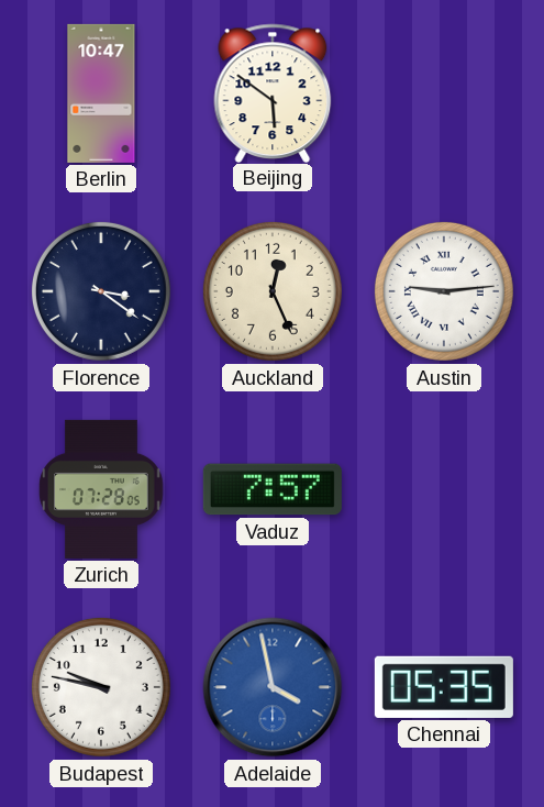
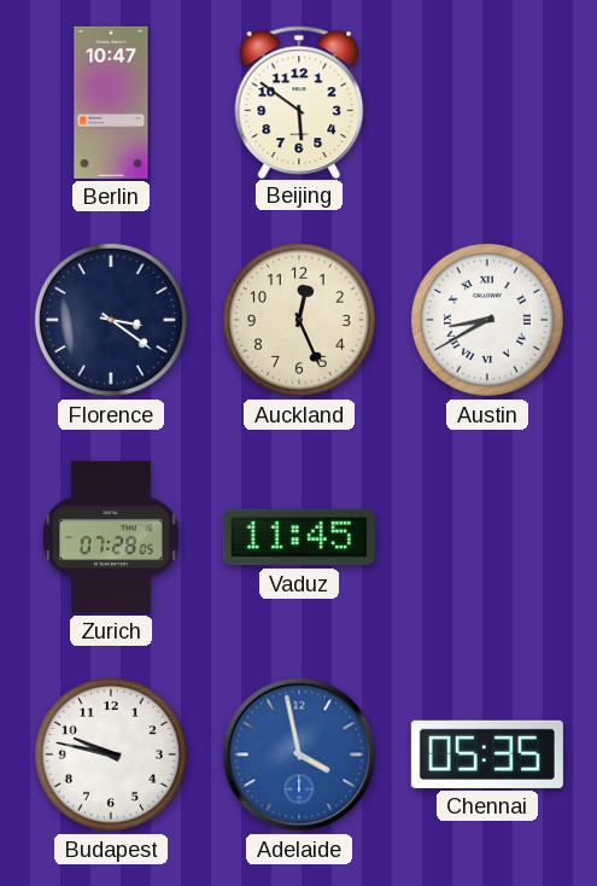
Austin: 9:14 -> 8:40 (487, 320)
Vaduz: 7:57 -> 11:45 (299, 537)
